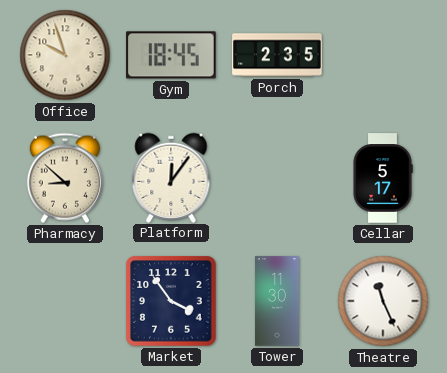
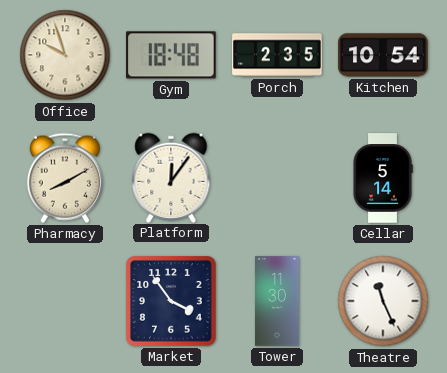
Gym: 18:45 -> 18:48 (171, 55)
Kitchen: none -> 10:54 (383, 55)
Pharmacy: 8:52 -> 8:10 (65, 178)
Cellar: 5:17 -> 5:14 (383, 178)
